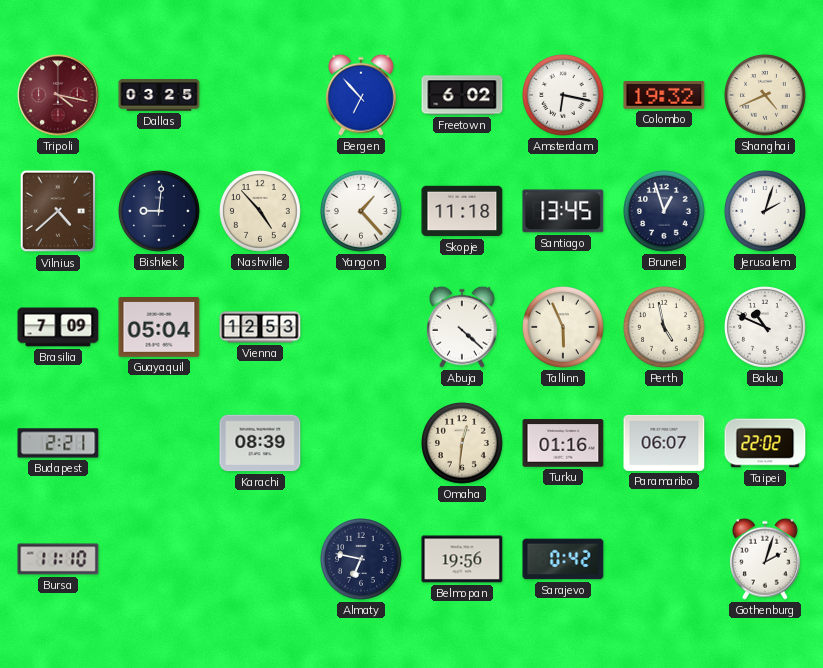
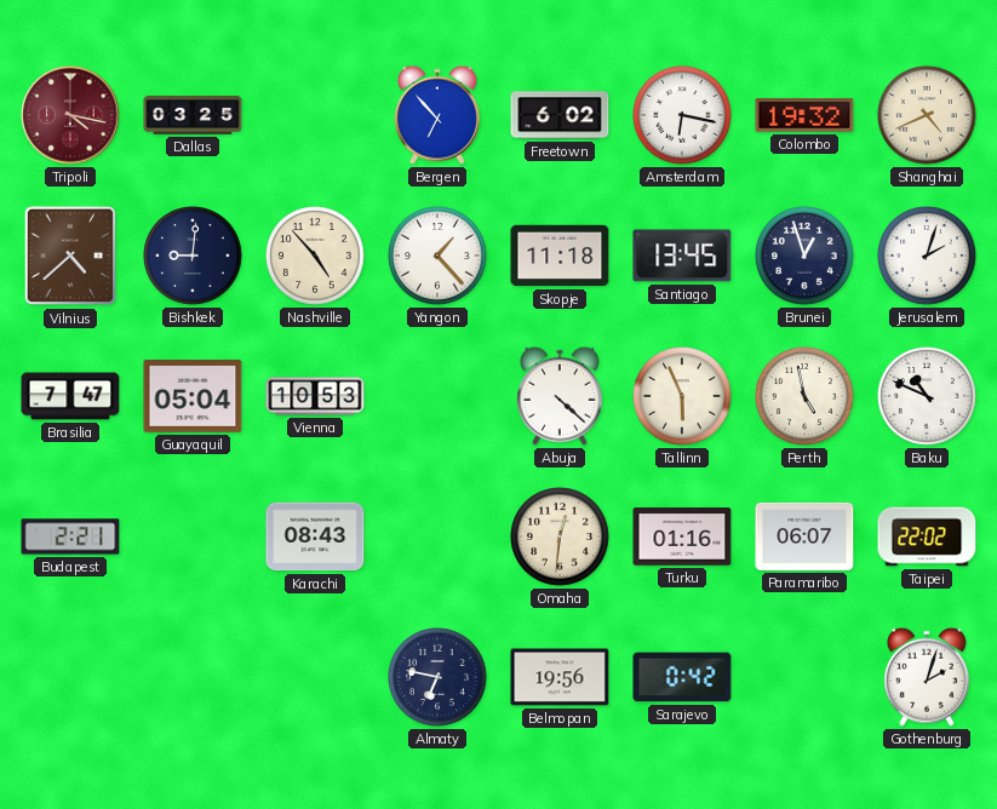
Brasilia: 7:09 -> 7:47 (70, 396)
Vienna: 12:53 -> 10:53 (315, 396)
Karachi: 08:39 -> 08:43 (315, 537)
Bursa: 11:10 -> none (58, 559)
